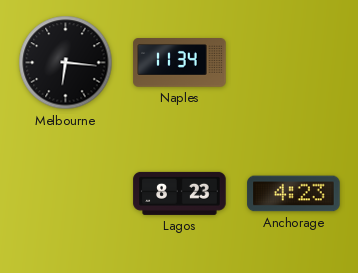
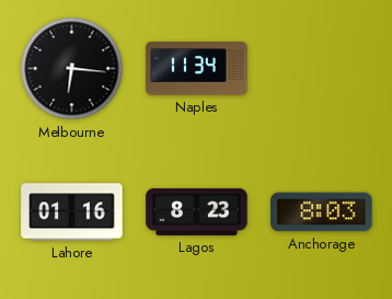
Lahore: none -> 01:16 (72, 212)
Anchorage: 4:23 -> 8:03 (322, 212)
